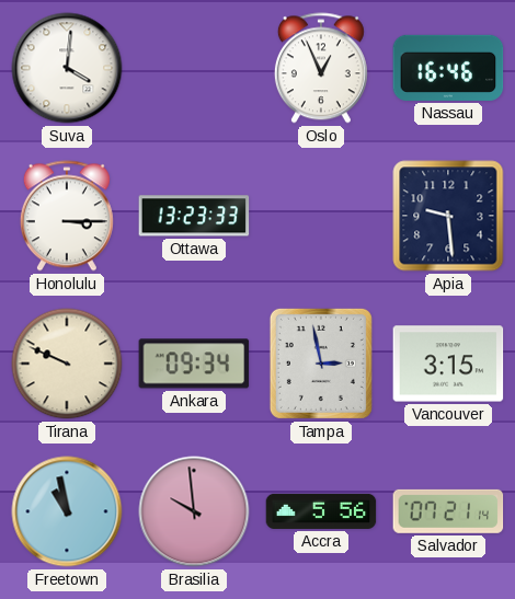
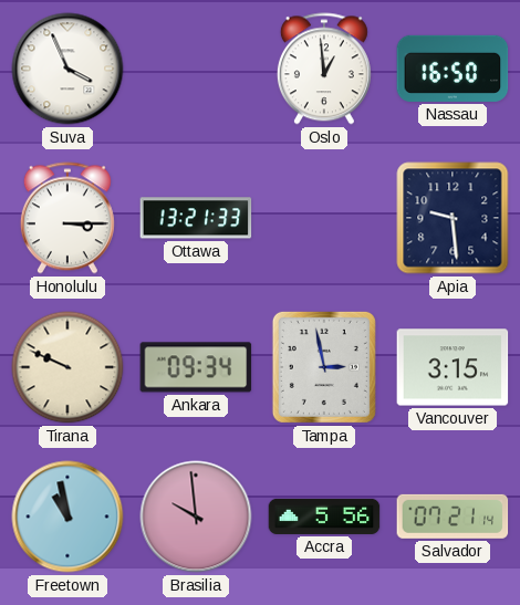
Suva: 4:01 -> 3:56 (67, 69)
Oslo: 12:56 -> 12:59 (324, 69)
Nassau: 16:46 -> 16:50 (453, 69)
Ottawa: 13:23 -> 13:21 (196, 218)
